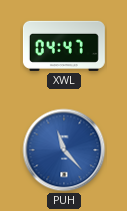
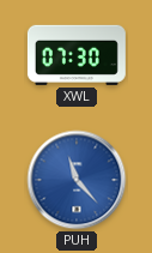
XWL: 04:47 -> 07:30 (77, 55)
